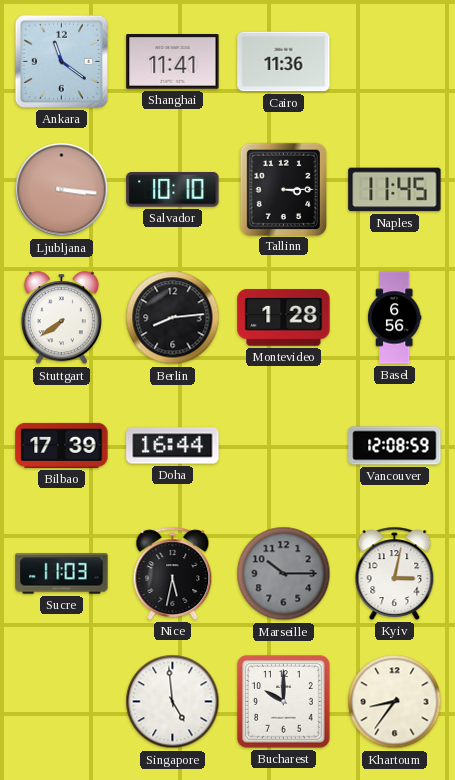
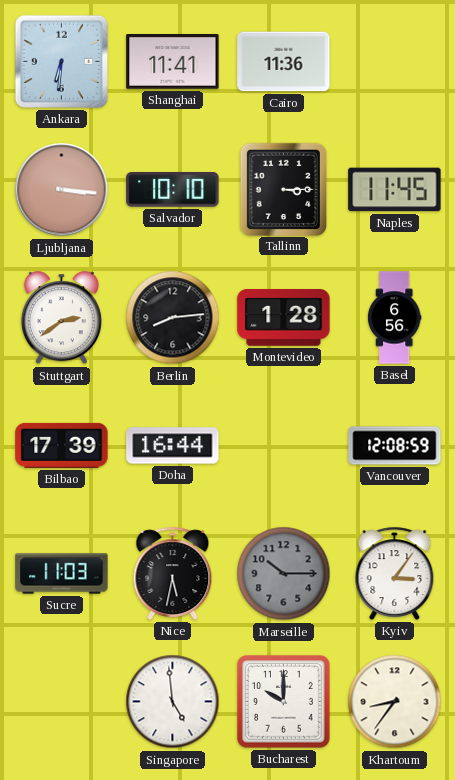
Ankara: 11:21 -> 6:31 (61, 61)
Stuttgart: 7:39 -> 2:39 (61, 318)
Kyiv: 3:02 -> 3:06 (395, 573)
